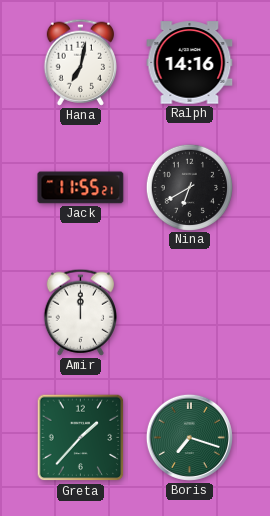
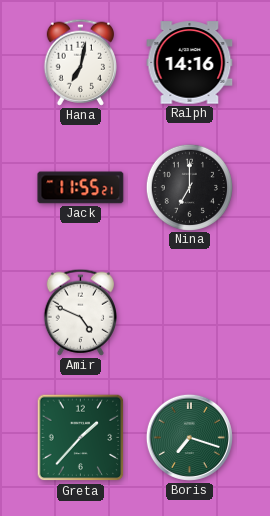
Nina: 6:40 -> 7:00 (189, 187)
Amir: 12:00 -> 4:49 (80, 312)
